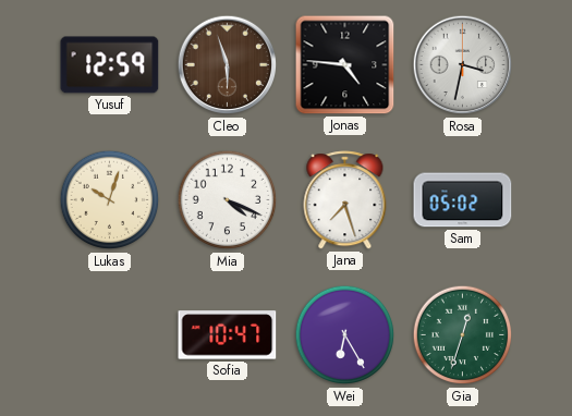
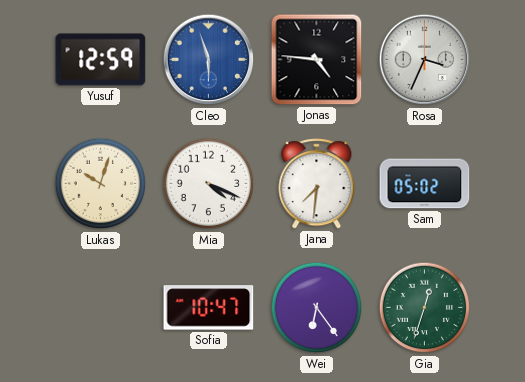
Cleo dial: brown -> blue (209, 60)
Rosa: 3:32 -> 3:34 (425, 60)
Jana: 7:27 -> 7:31 (317, 184)
Wei: 6:25 -> 6:24 (317, 308)
